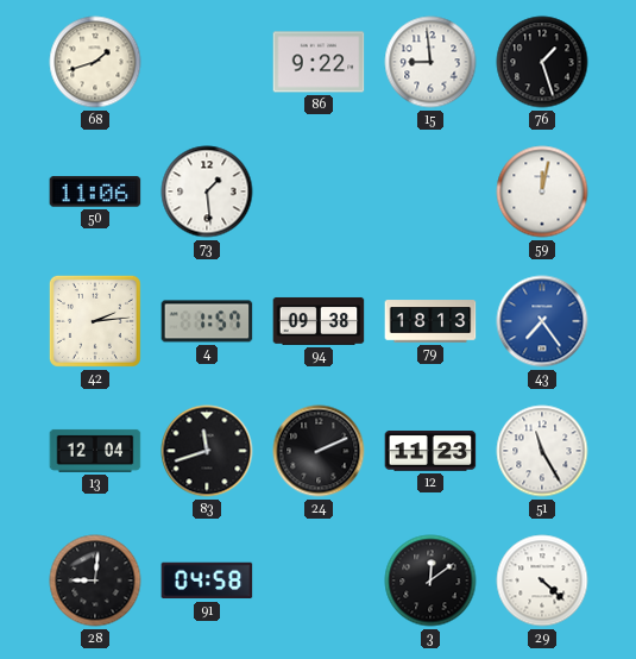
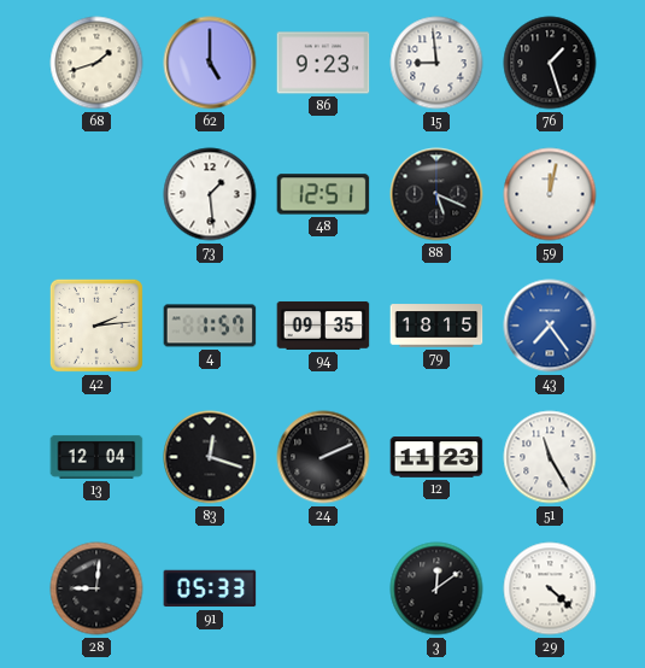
62: none -> 5:00 (210, 63)
86: 9:22 -> 9:23 (323, 63)
50: 11:06 -> none (95, 192)
48: none -> 12:51 (323, 194)
88: none -> 5:19 (436, 194)
94: 09:38 -> 09:35 (323, 326)
79: 18:13 -> 18:15 (436, 326)
83: 11:42 -> 12:18 (210, 457)
91: 04:58 -> 05:33 (210, 588)
